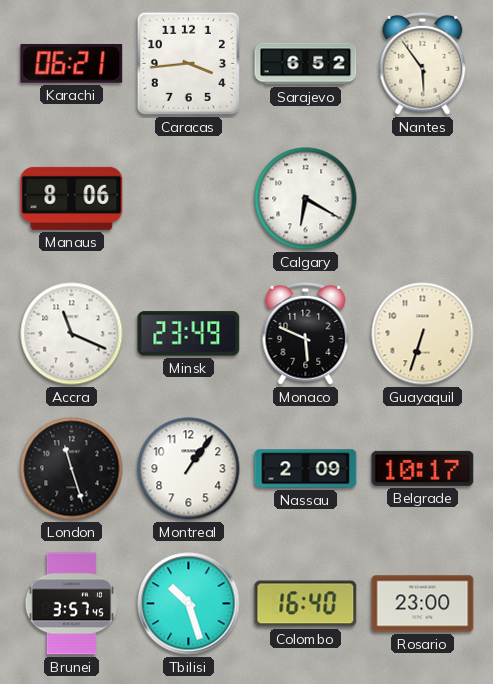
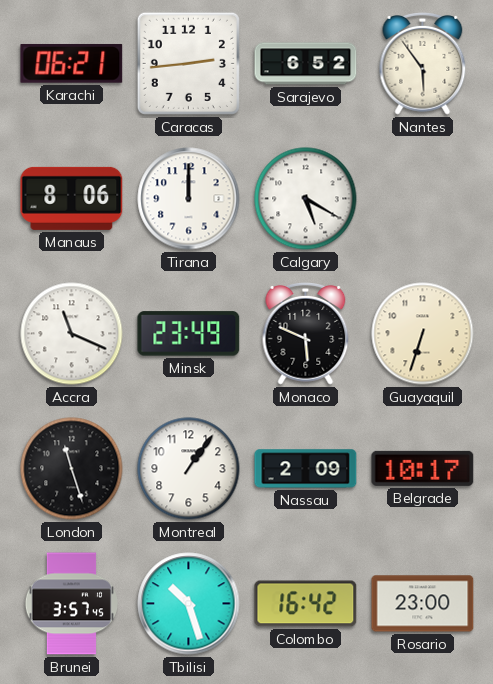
Caracas: 3:44 -> 2:44 (188, 63)
Tirana: none -> 12:00 (189, 199)
Calgary: 6:20 -> 5:20 (306, 199)
Colombo: 16:40 -> 16:42 (306, 604)
